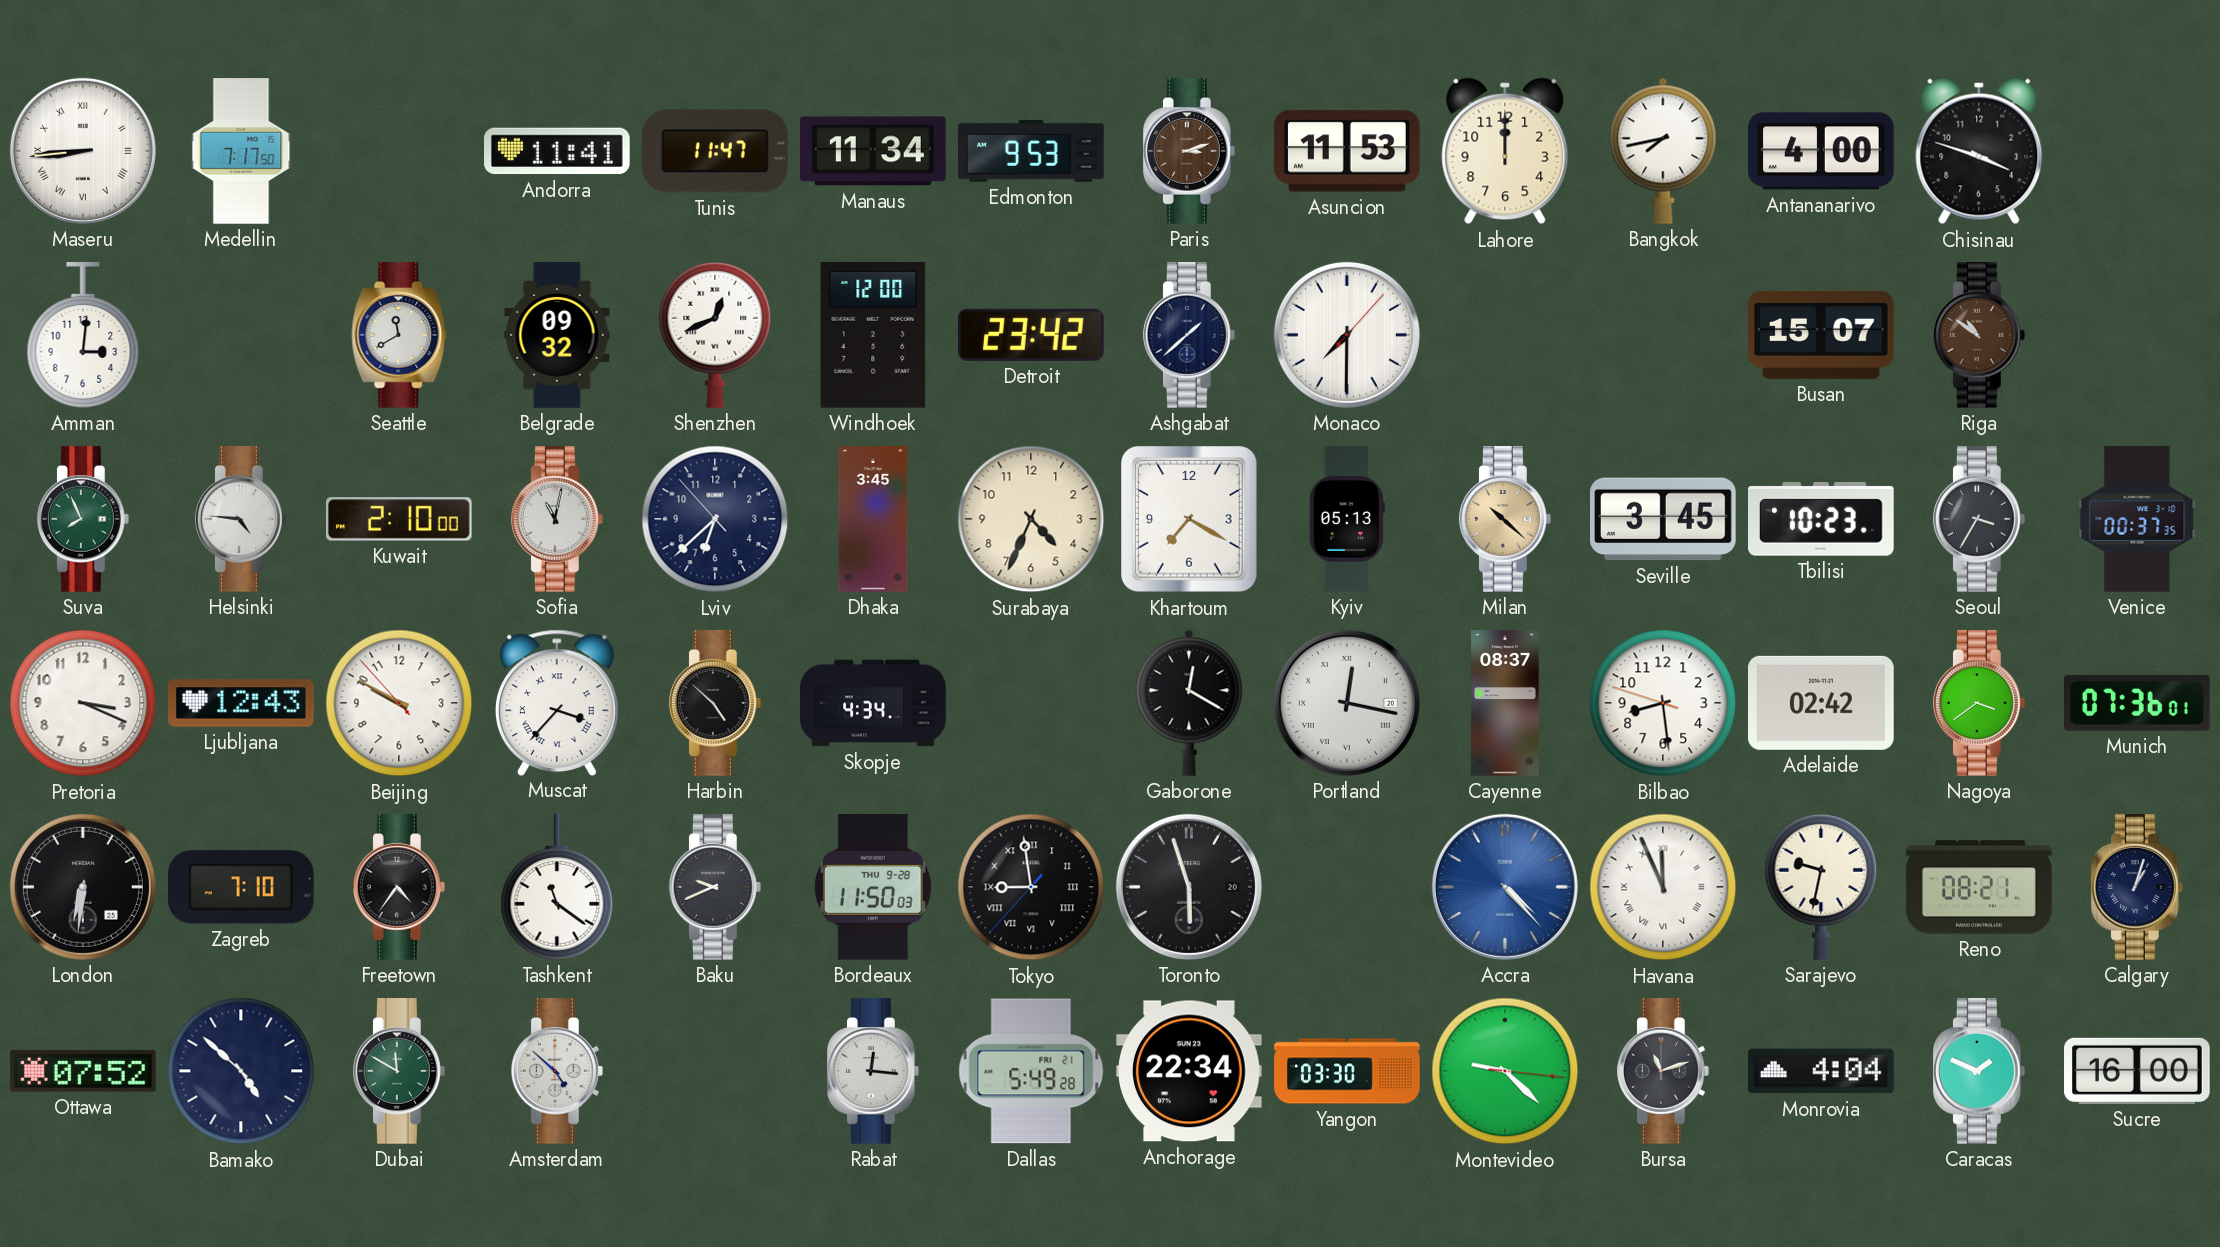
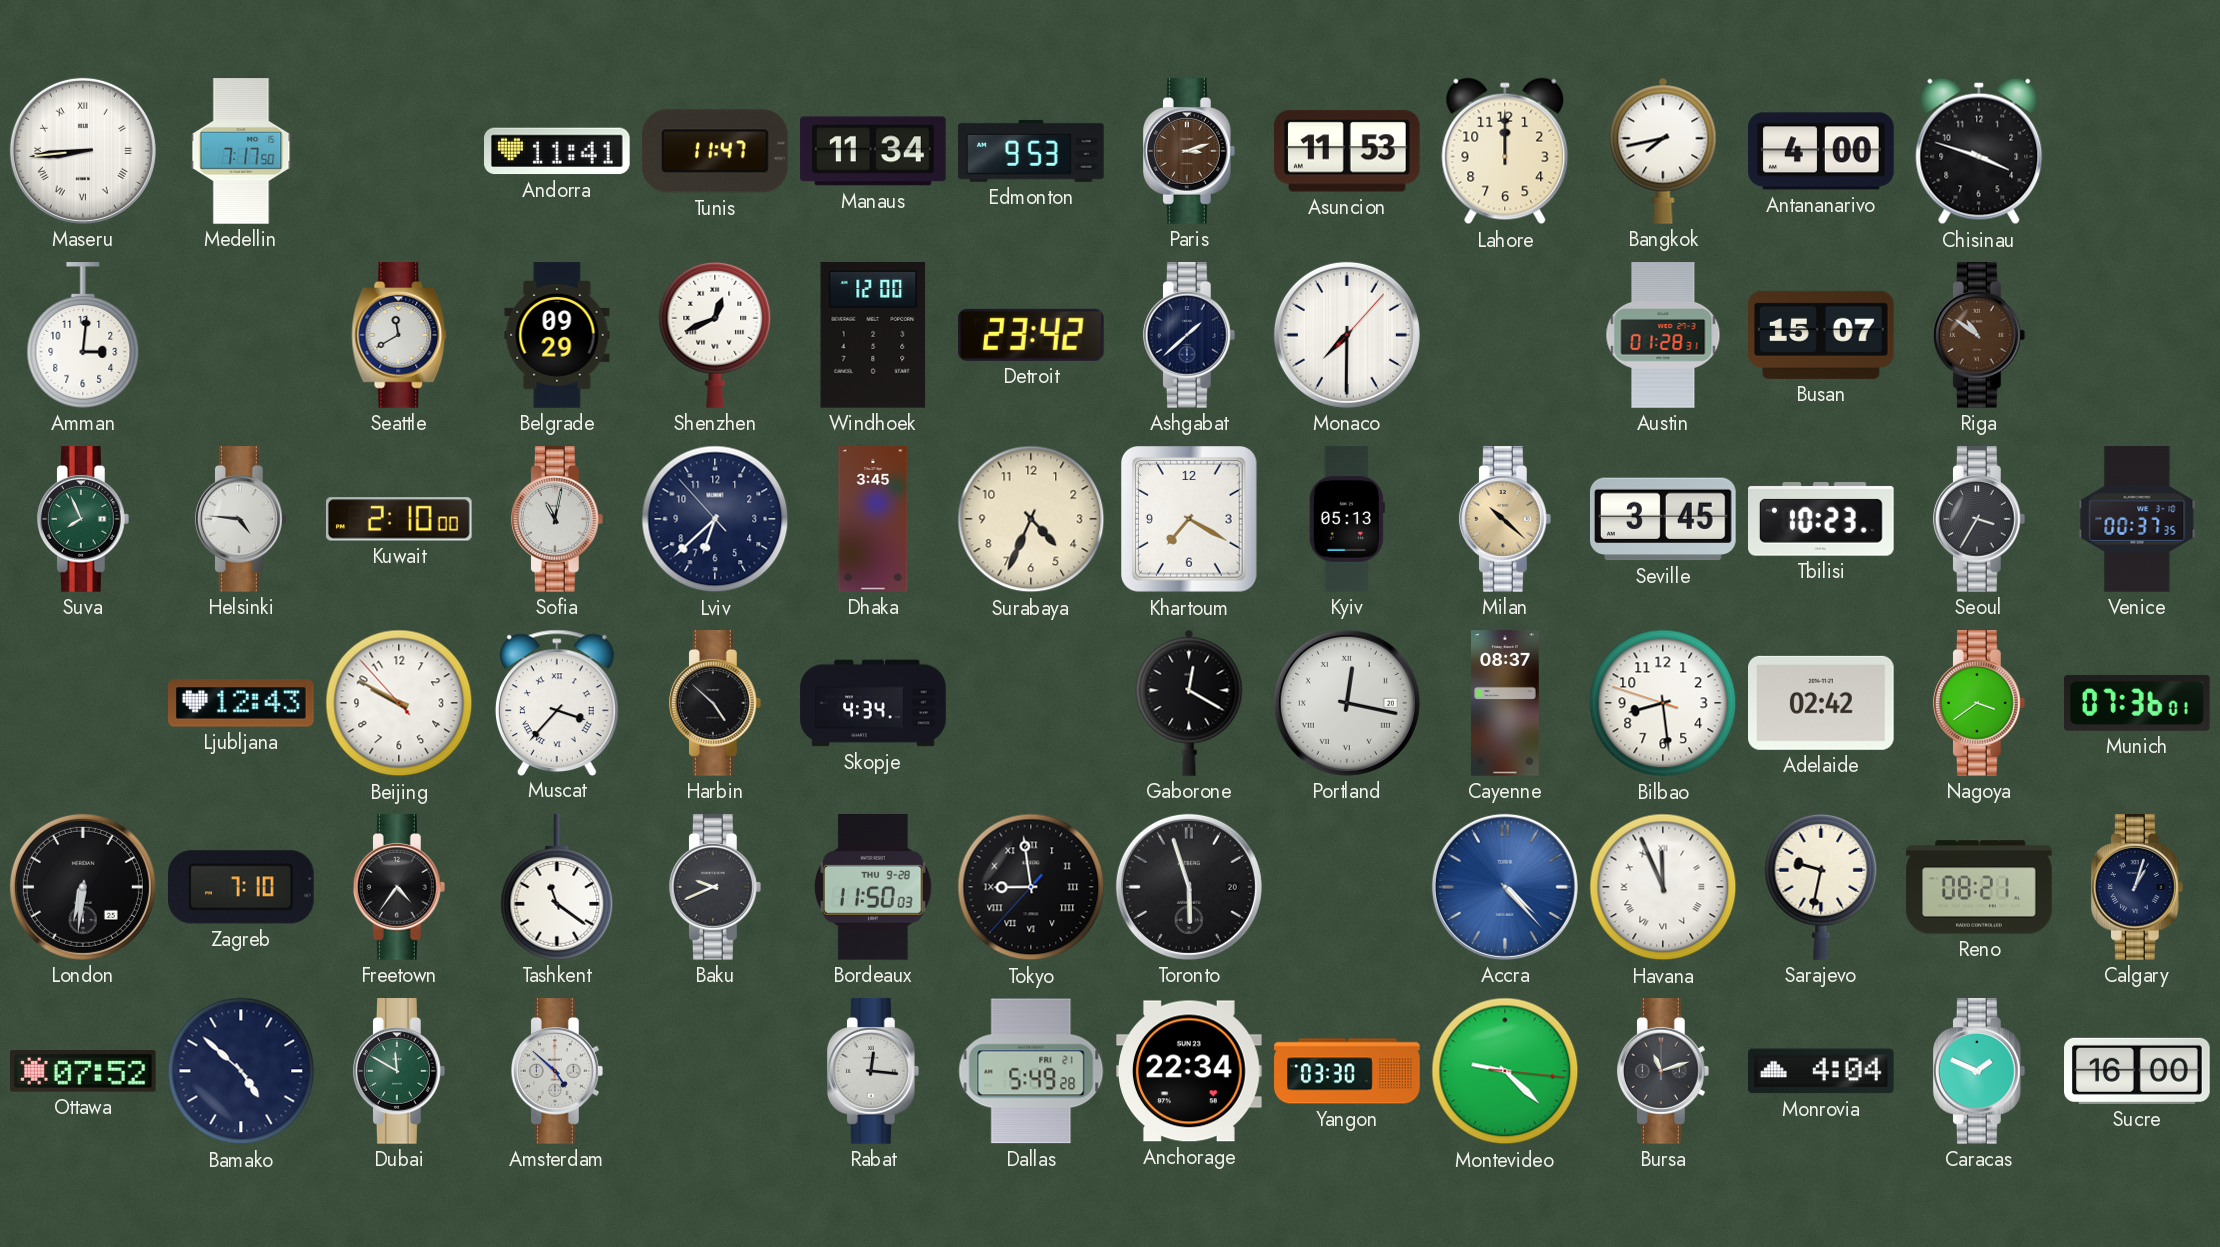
Belgrade: 09:32 -> 09:29 (557, 335)
Austin: none -> 01:28 (1663, 335)
Pretoria: 3:19 -> none (83, 703)
